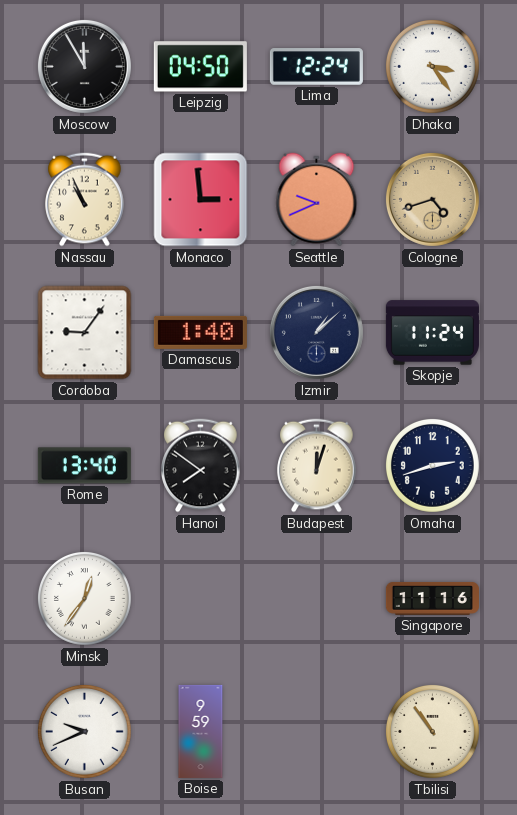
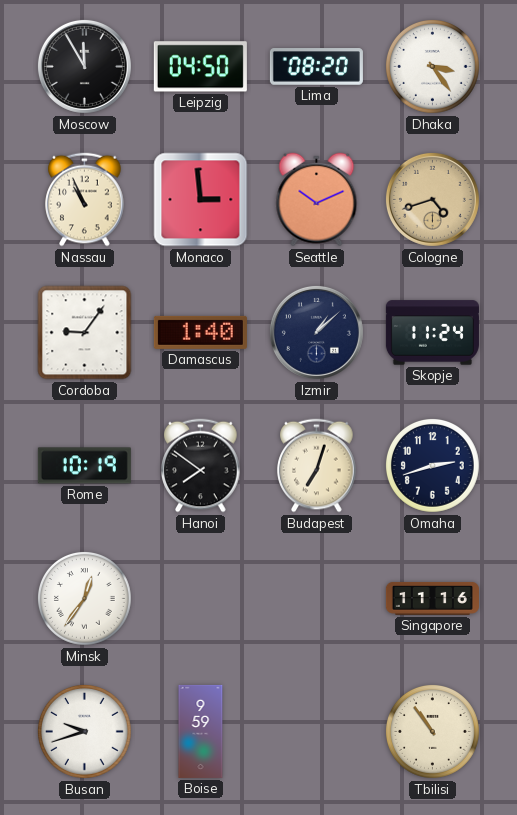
Lima: 12:24 -> 08:20 (316, 67)
Seattle: 9:41 -> 10:11 (317, 200)
Rome: 13:40 -> 10:19 (84, 466)
Budapest: 12:03 -> 7:03 (317, 466)
Busan: 9:41 -> 9:42 (84, 731)
